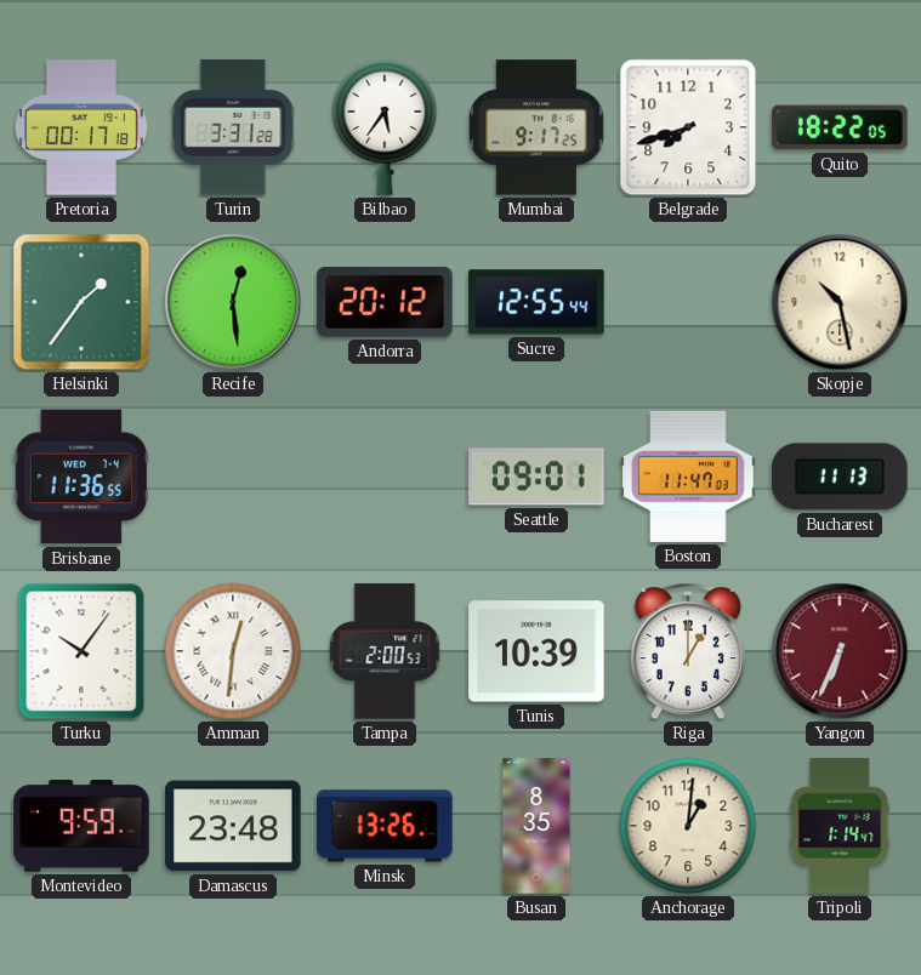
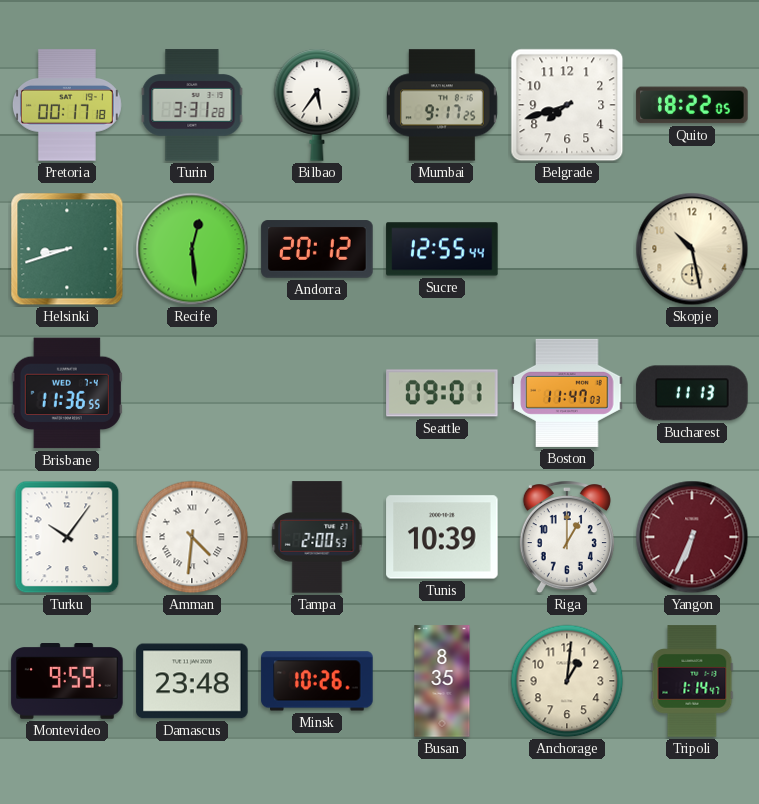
Helsinki: 1:36 -> 8:42 (67, 249)
Amman: 12:31 -> 4:31 (192, 537)
Minsk: 13:26 -> 10:26 (317, 681)
